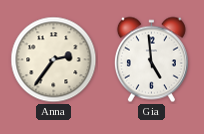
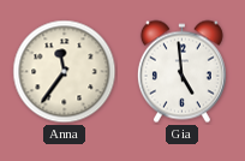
Anna: 2:36 -> 11:36 (65, 72)
